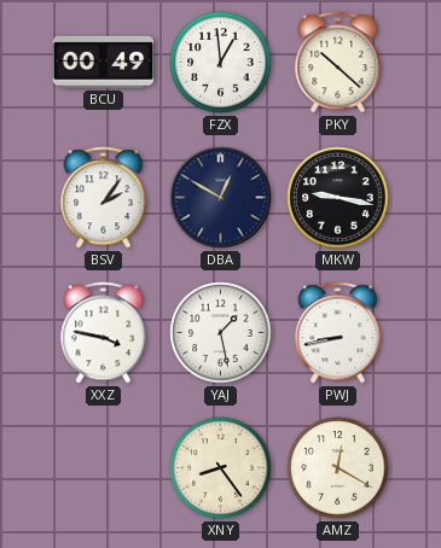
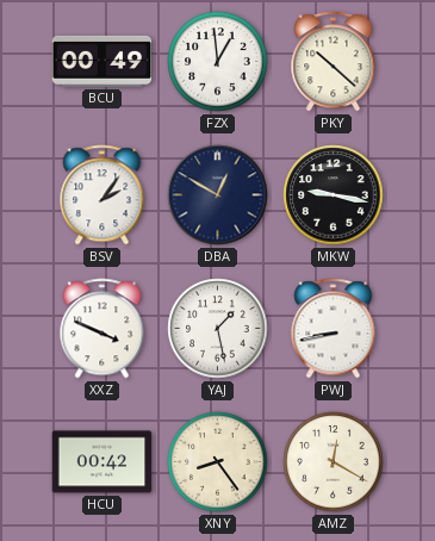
XXZ: 3:47 -> 3:49 (102, 329)
HCU: none -> 00:42 (102, 462)
